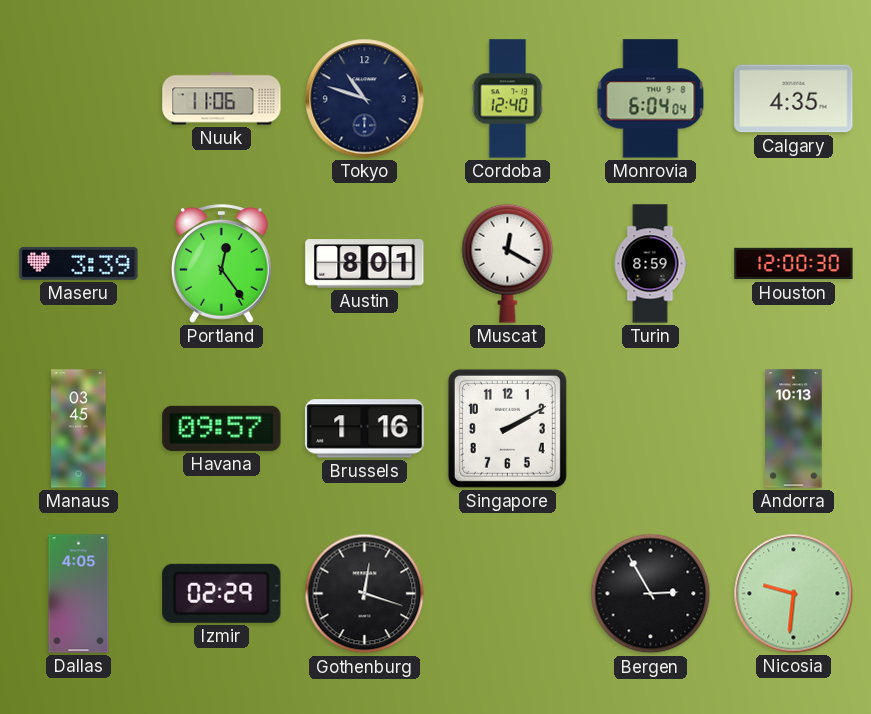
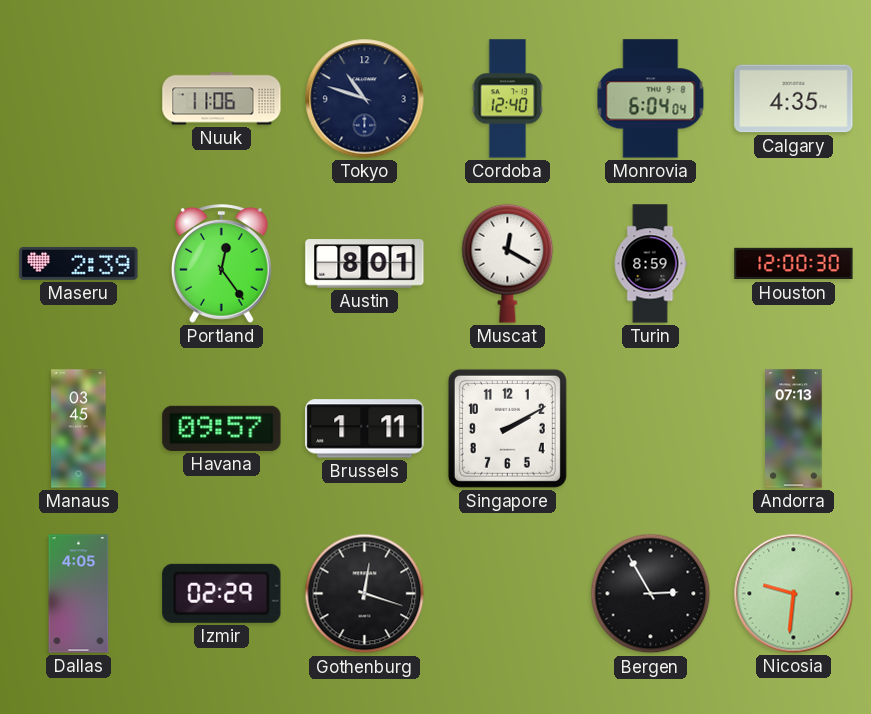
Maseru: 3:39 -> 2:39 (79, 263)
Brussels: 1:16 -> 1:11 (365, 429)
Andorra: 10:13 -> 07:13 (794, 429)
